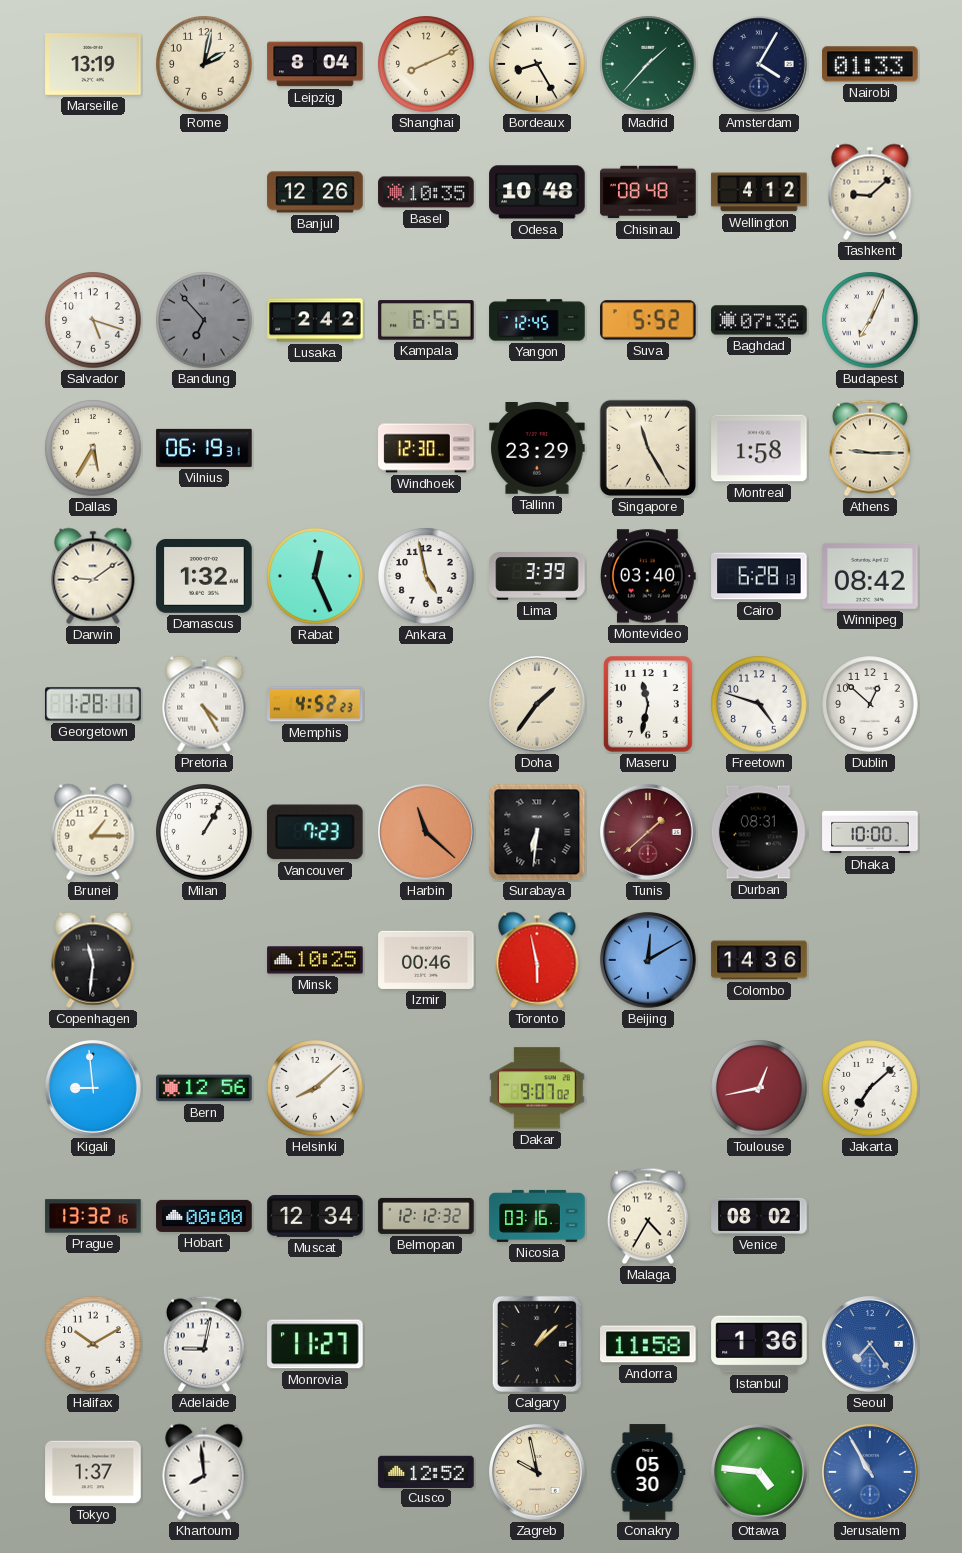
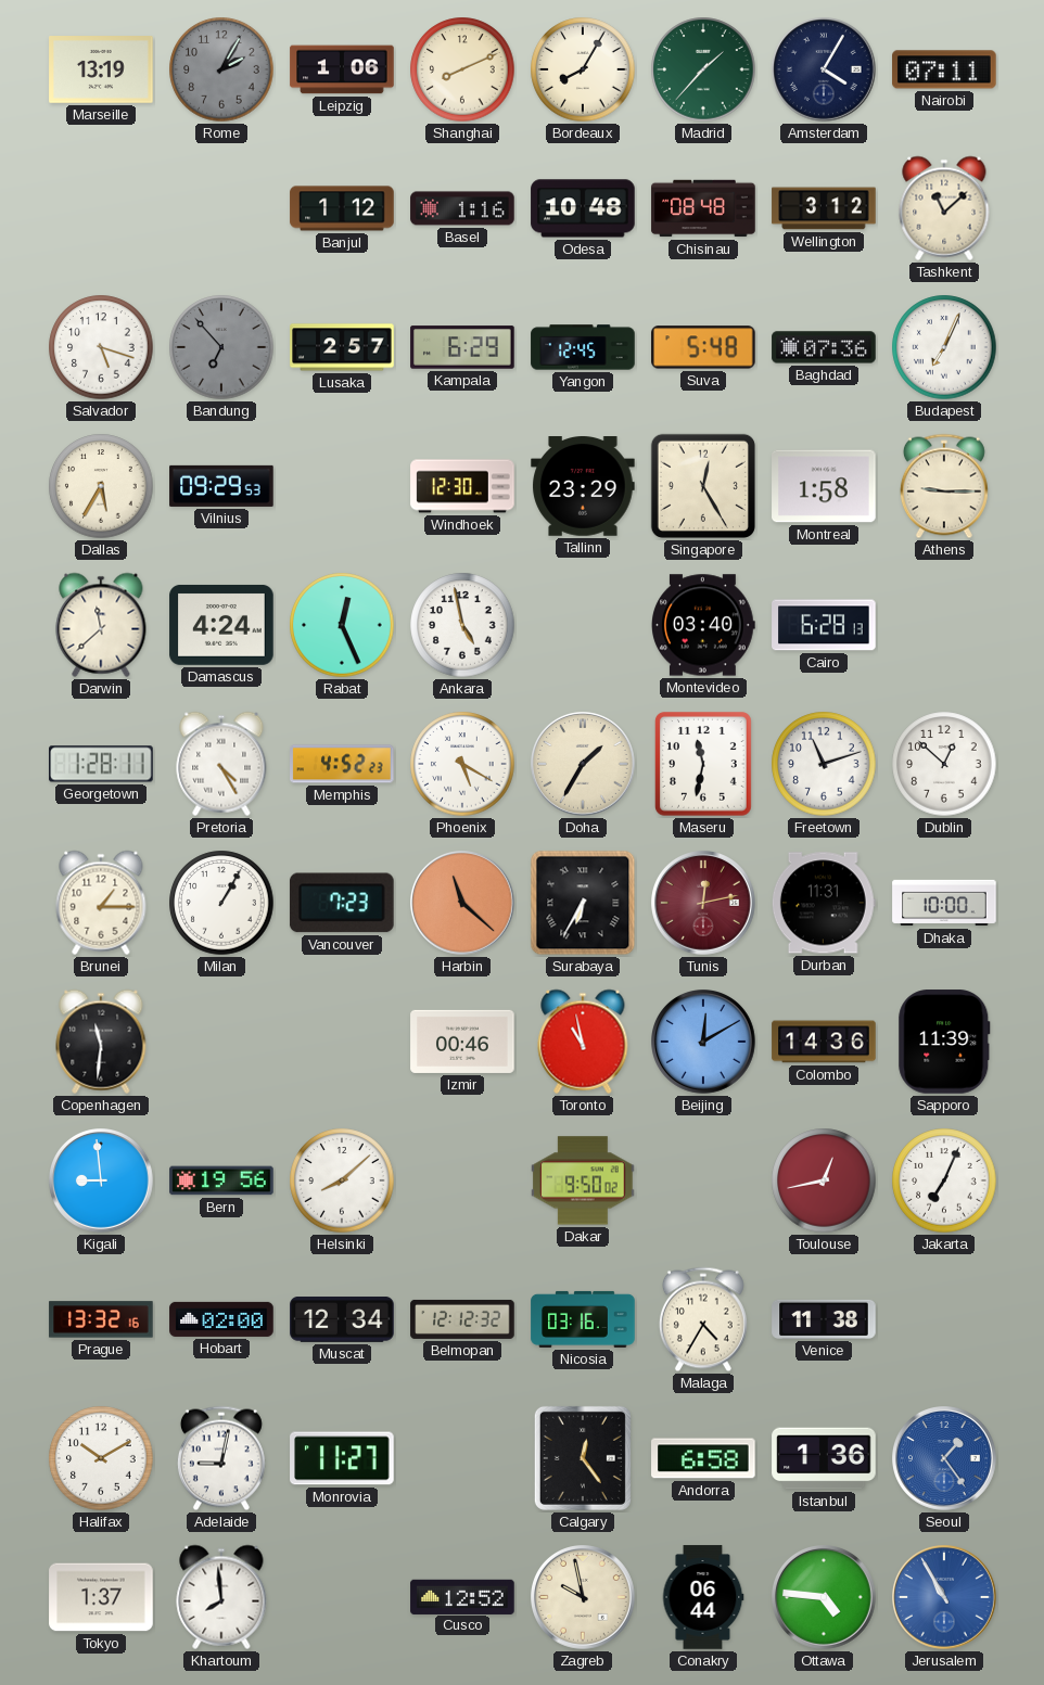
Rome: 2:02 -> 2:05 (221, 69)
Rome dial: cream -> grey (221, 69)
Leipzig: 8:04 -> 1:06 (342, 69)
Bordeaux: 8:25 -> 8:05 (583, 69)
Nairobi: 01:33 -> 07:11 (944, 69)
Banjul: 12:26 -> 1:12 (342, 208)
Basel: 10:35 -> 1:16 (462, 208)
Wellington: 4:12 -> 3:12 (824, 208)
Tashkent: 9:08 -> 11:08 (944, 208)
Lusaka: 2:42 -> 2:57 (342, 347)
Kampala: 6:55 -> 6:29 (462, 347)
Suva: 5:52 -> 5:48 (703, 347)
Vilnius: 06:19 -> 09:29 (221, 486)
Singapore: 11:25 -> 12:25 (703, 486)
Darwin: 9:09 -> 11:38 (101, 625)
Damascus: 1:32 -> 4:24 (221, 625)
Lima: 3:39 -> none (537, 576)
Winnipeg: 08:42 -> none (870, 576)
Phoenix: none -> 5:20 (462, 764)
Doha: 1:36 -> 1:35 (584, 765)
Freetown: 4:48 -> 11:12 (824, 764)
Surabaya: 6:31 -> 6:35 (583, 903)
Tunis: 1:38 -> 12:13 (704, 904)
Durban: 08:31 -> 11:31 (824, 903)
Minsk: 10:25 -> none (315, 960)
Toronto: 5:58 -> 10:58 (583, 1042)
Sapporo: none -> 11:39 (944, 1042)
Bern: 12:56 -> 19:56 (221, 1180)
Dakar: 9:07 -> 9:50 (583, 1180)
Jakarta: 7:08 -> 7:04 (944, 1180)
Hobart: 00:00 -> 02:00 (221, 1319)
Venice: 08:02 -> 11:38 (824, 1319)
Calgary: 1:08 -> 12:24 (583, 1458)
Andorra: 11:58 -> 6:58 (703, 1458)
Seoul: 7:24 -> 1:24 (945, 1459)
Conakry: 05:30 -> 06:44 (703, 1597)
